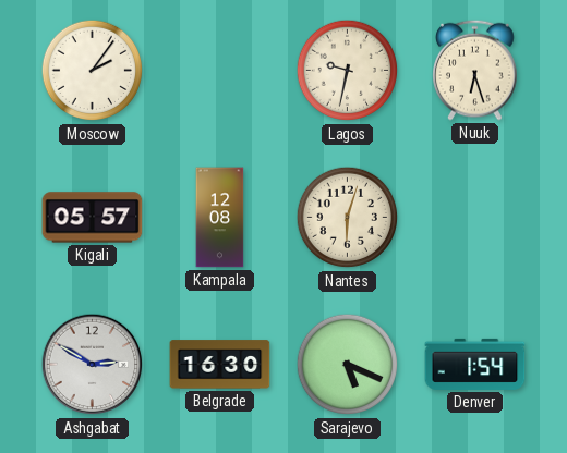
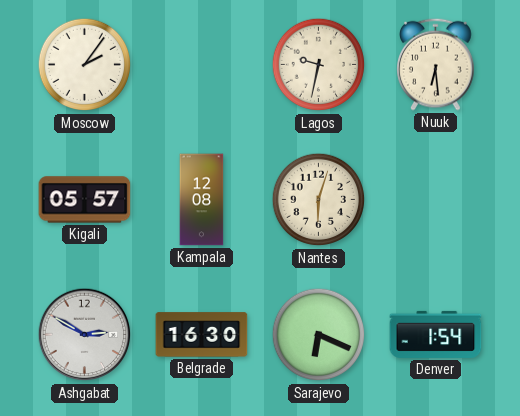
Nuuk: 6:27 -> 6:29 (436, 64)
Sarajevo: 5:19 -> 6:19 (319, 335)
